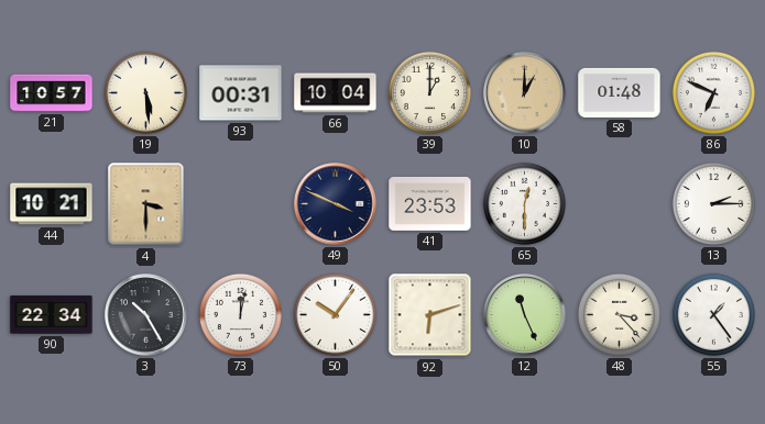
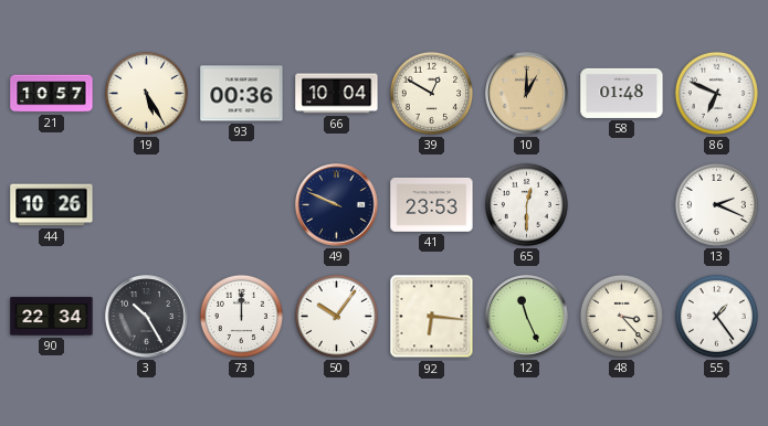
19: 5:29 -> 5:25 (146, 93)
93: 00:31 -> 00:36 (242, 94)
39: 1:00 -> 12:50 (431, 93)
44: 10:21 -> 10:26 (52, 205)
4: 3:30 -> none (146, 204)
49: 3:49 -> 9:49 (337, 205)
13: 2:15 -> 2:19 (716, 204)
73: 12:02 -> 12:00 (241, 316)
92: 6:12 -> 6:16 (432, 317)
